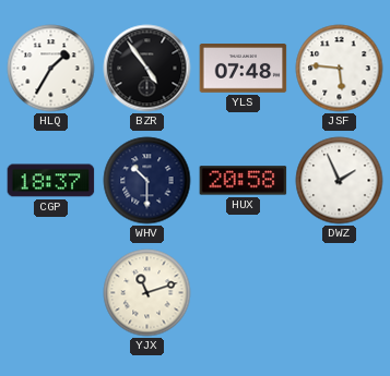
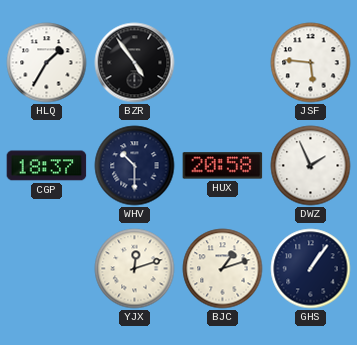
YLS: 07:48 -> none (244, 69)
YJX: 11:12 -> 12:12 (135, 269)
BJC: none -> 1:12 (223, 269)
GHS: none -> 1:06 (311, 269)
